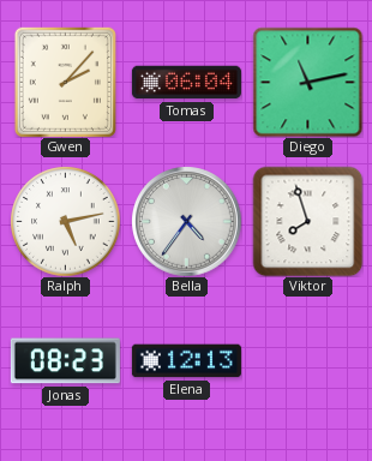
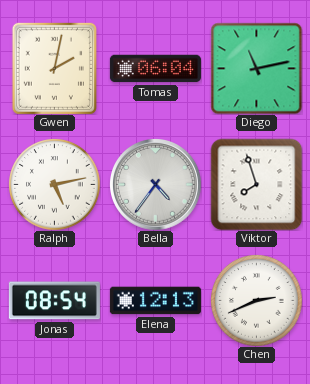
Gwen: 2:07 -> 2:02 (54, 68)
Jonas: 08:23 -> 08:54 (54, 301)
Chen: none -> 2:41 (256, 300)
